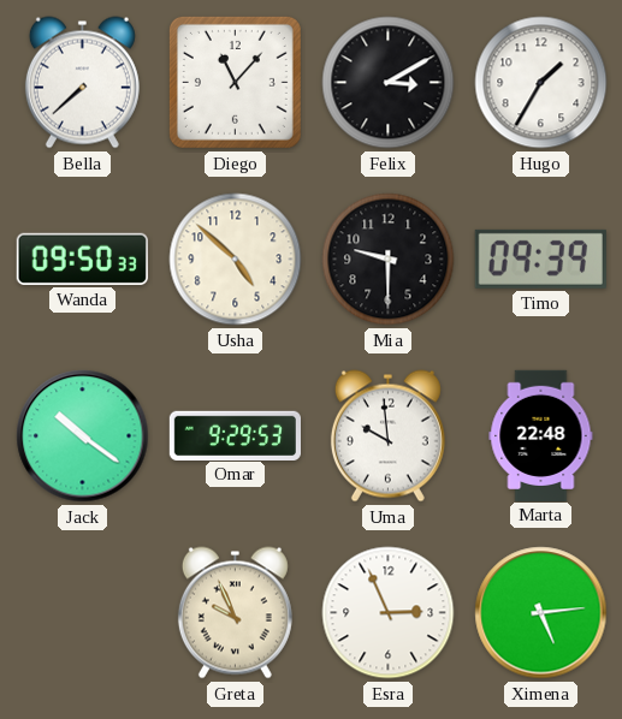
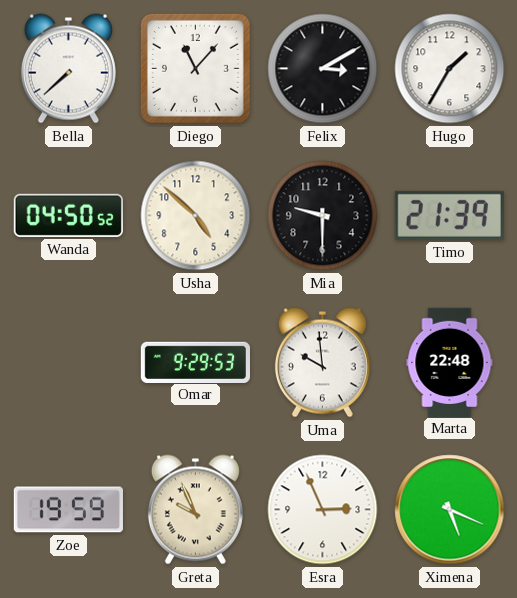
Wanda: 09:50 -> 04:50 (68, 215)
Timo: 09:39 -> 21:39 (449, 215)
Jack: 10:21 -> none (83, 436)
Zoe: none -> 19:59 (68, 510)
Ximena: 5:14 -> 5:19 (450, 510)
